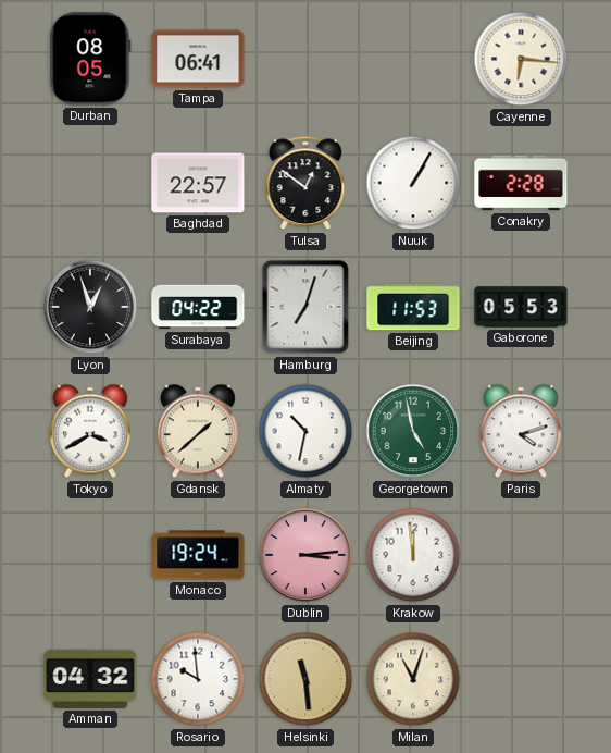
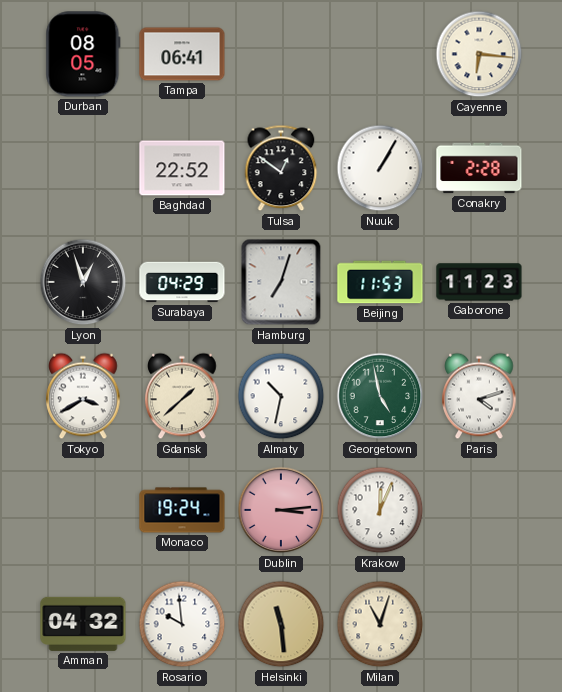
Baghdad: 22:57 -> 22:52 (182, 168)
Surabaya: 04:22 -> 04:29 (182, 282)
Gaborone: 05:53 -> 11:23 (479, 282)
Krakow: 11:59 -> 12:04 (380, 510)
